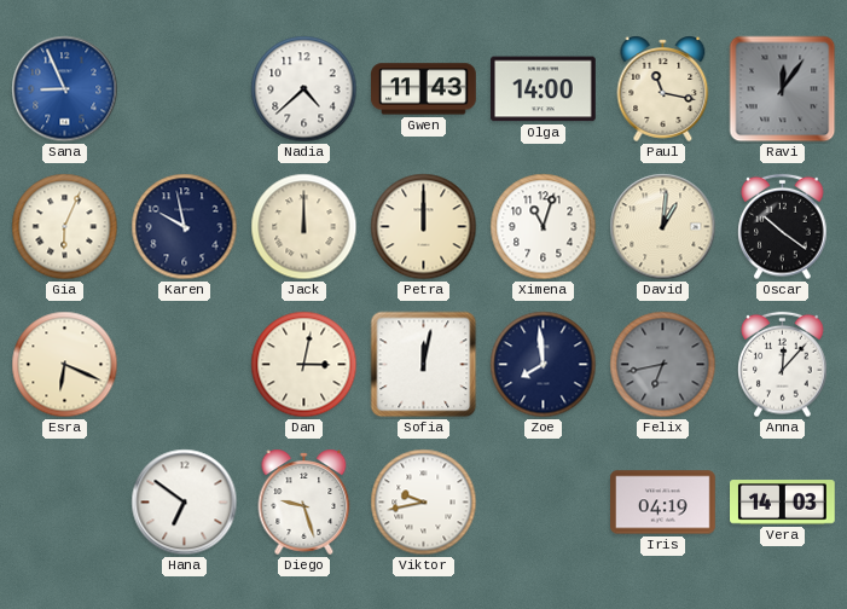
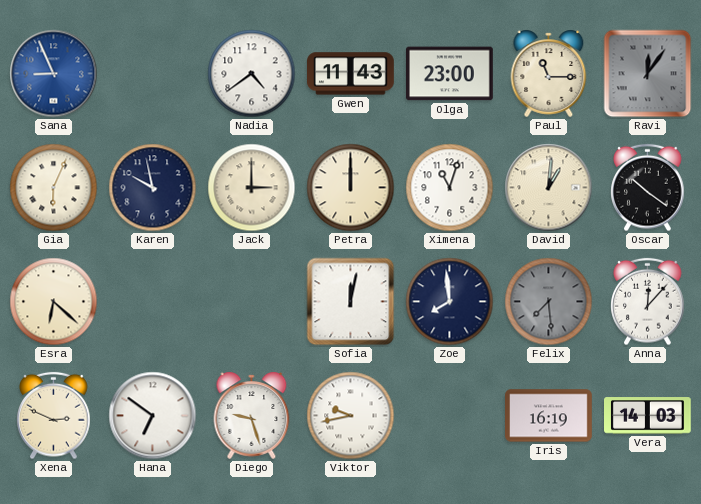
Nadia: 4:38 -> 4:39 (252, 74)
Olga: 14:00 -> 23:00 (450, 74)
Paul: 11:17 -> 11:15 (549, 73)
Jack: 12:00 -> 3:00 (252, 188)
Esra: 6:19 -> 6:22 (54, 302)
Dan: 3:02 -> none (304, 365)
Felix: 6:43 -> 7:29 (549, 302)
Xena: none -> 2:49 (54, 416)
Iris: 04:19 -> 16:19 (549, 416)
